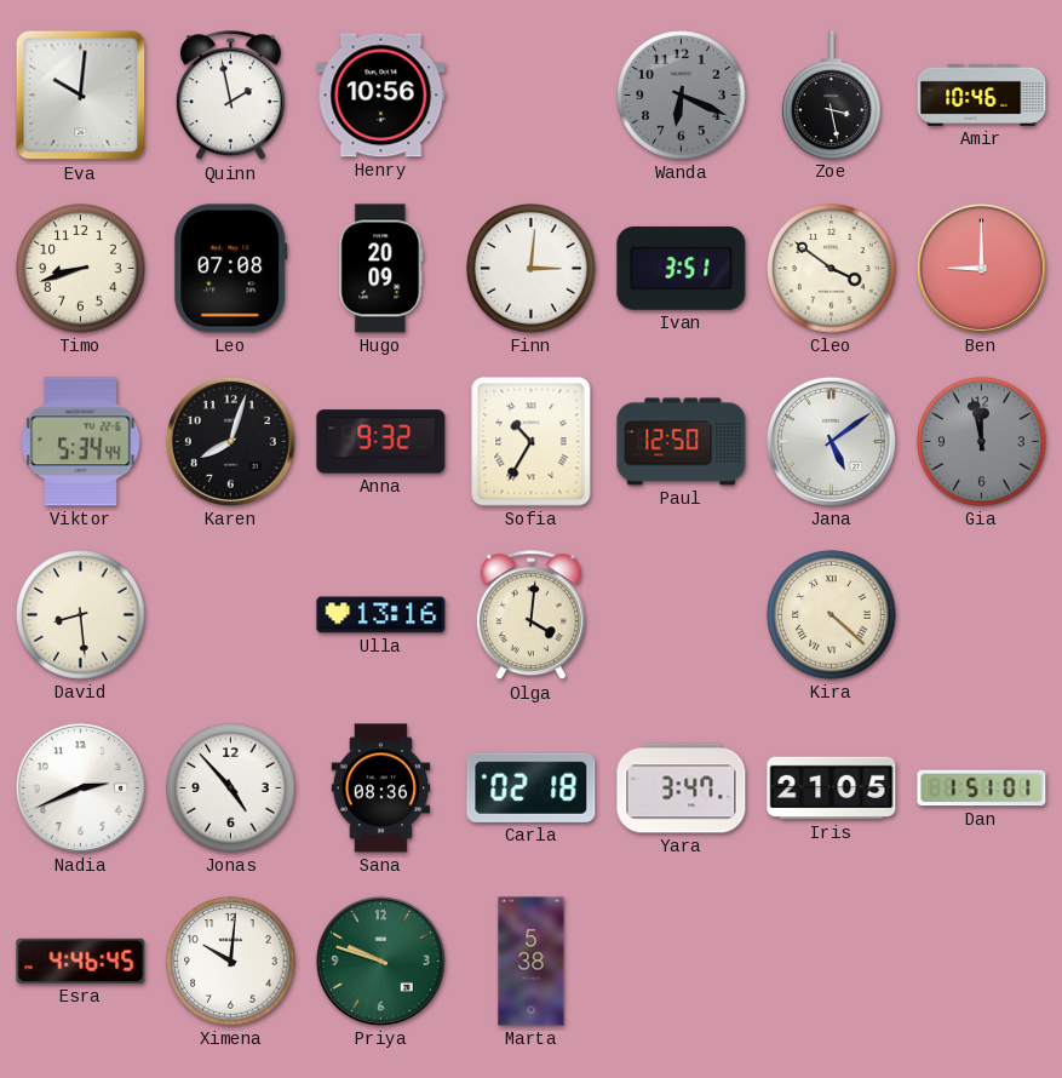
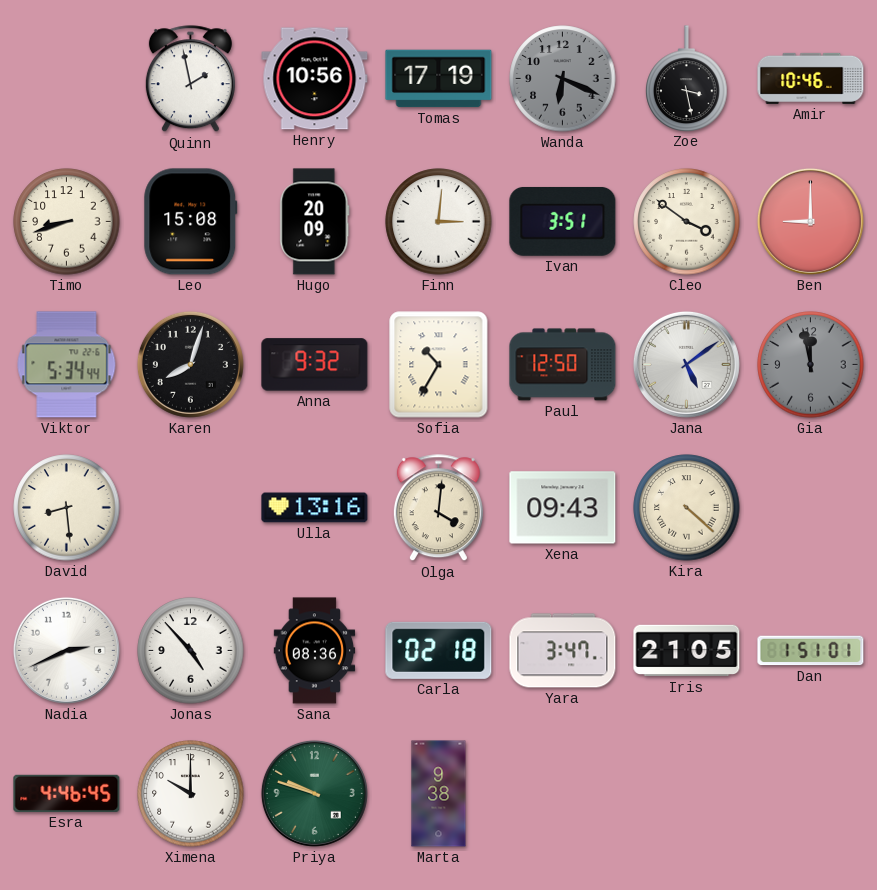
Eva: 10:01 -> none (81, 96)
Tomas: none -> 17:19 (439, 79)
Leo: 07:08 -> 15:08 (191, 222)
Xena: none -> 09:43 (563, 508)
Ximena: 10:01 -> 10:00 (191, 794)
Marta: 5:38 -> 9:38 (439, 794)
